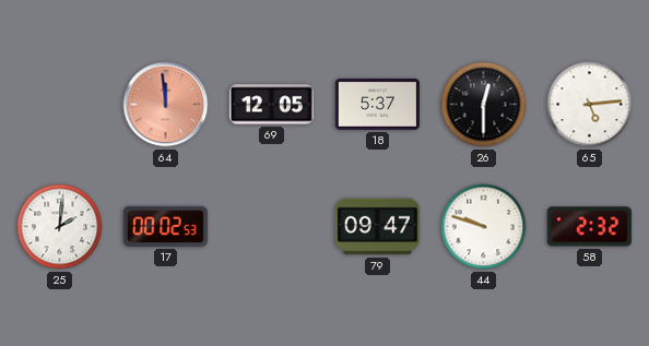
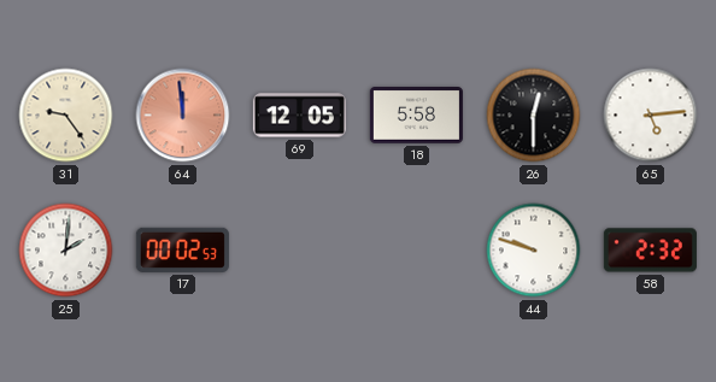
31: none -> 9:24 (66, 116)
18: 5:37 -> 5:58 (416, 116)
79: 09:47 -> none (377, 227)
